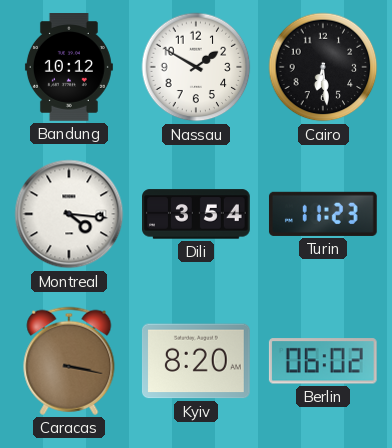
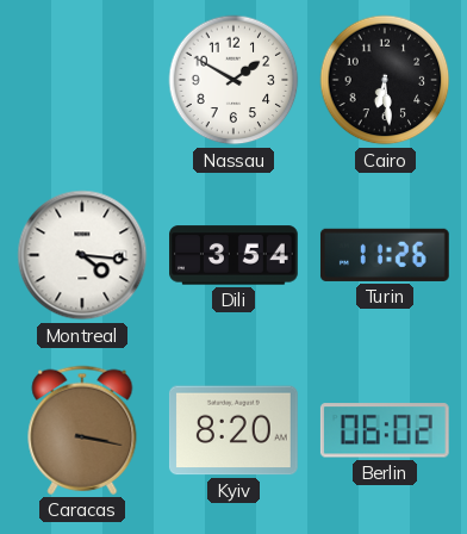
Bandung: 10:12 -> none (69, 68)
Turin: 11:23 -> 11:26 (385, 255)
